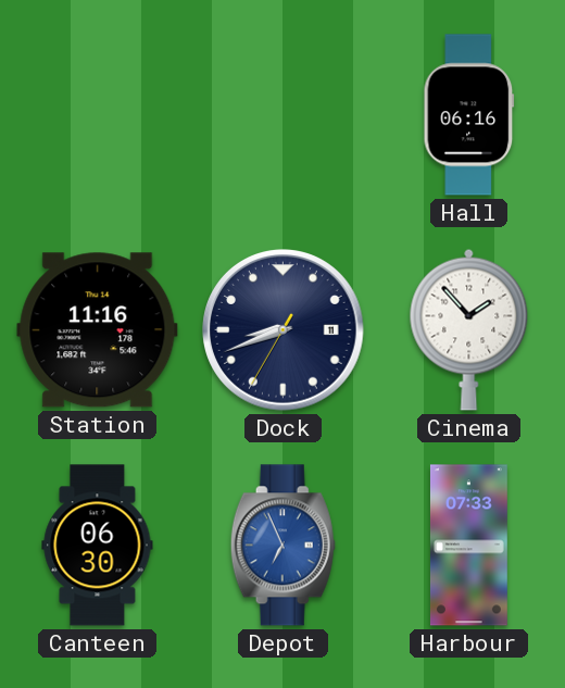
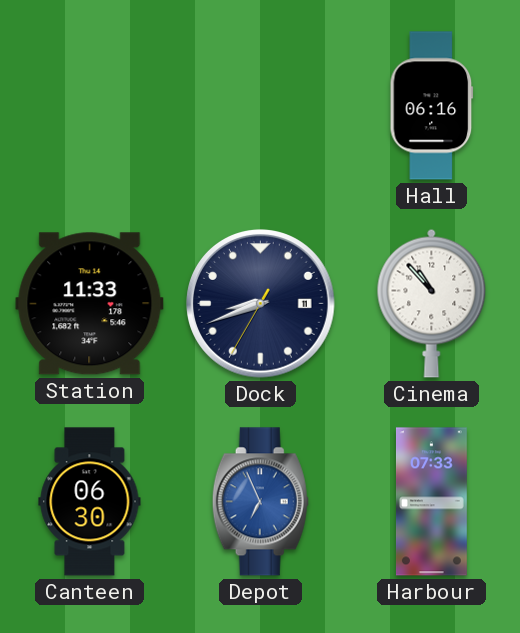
Station: 11:16 -> 11:33 (90, 304)
Cinema: 1:53 -> 10:53 (432, 303)
